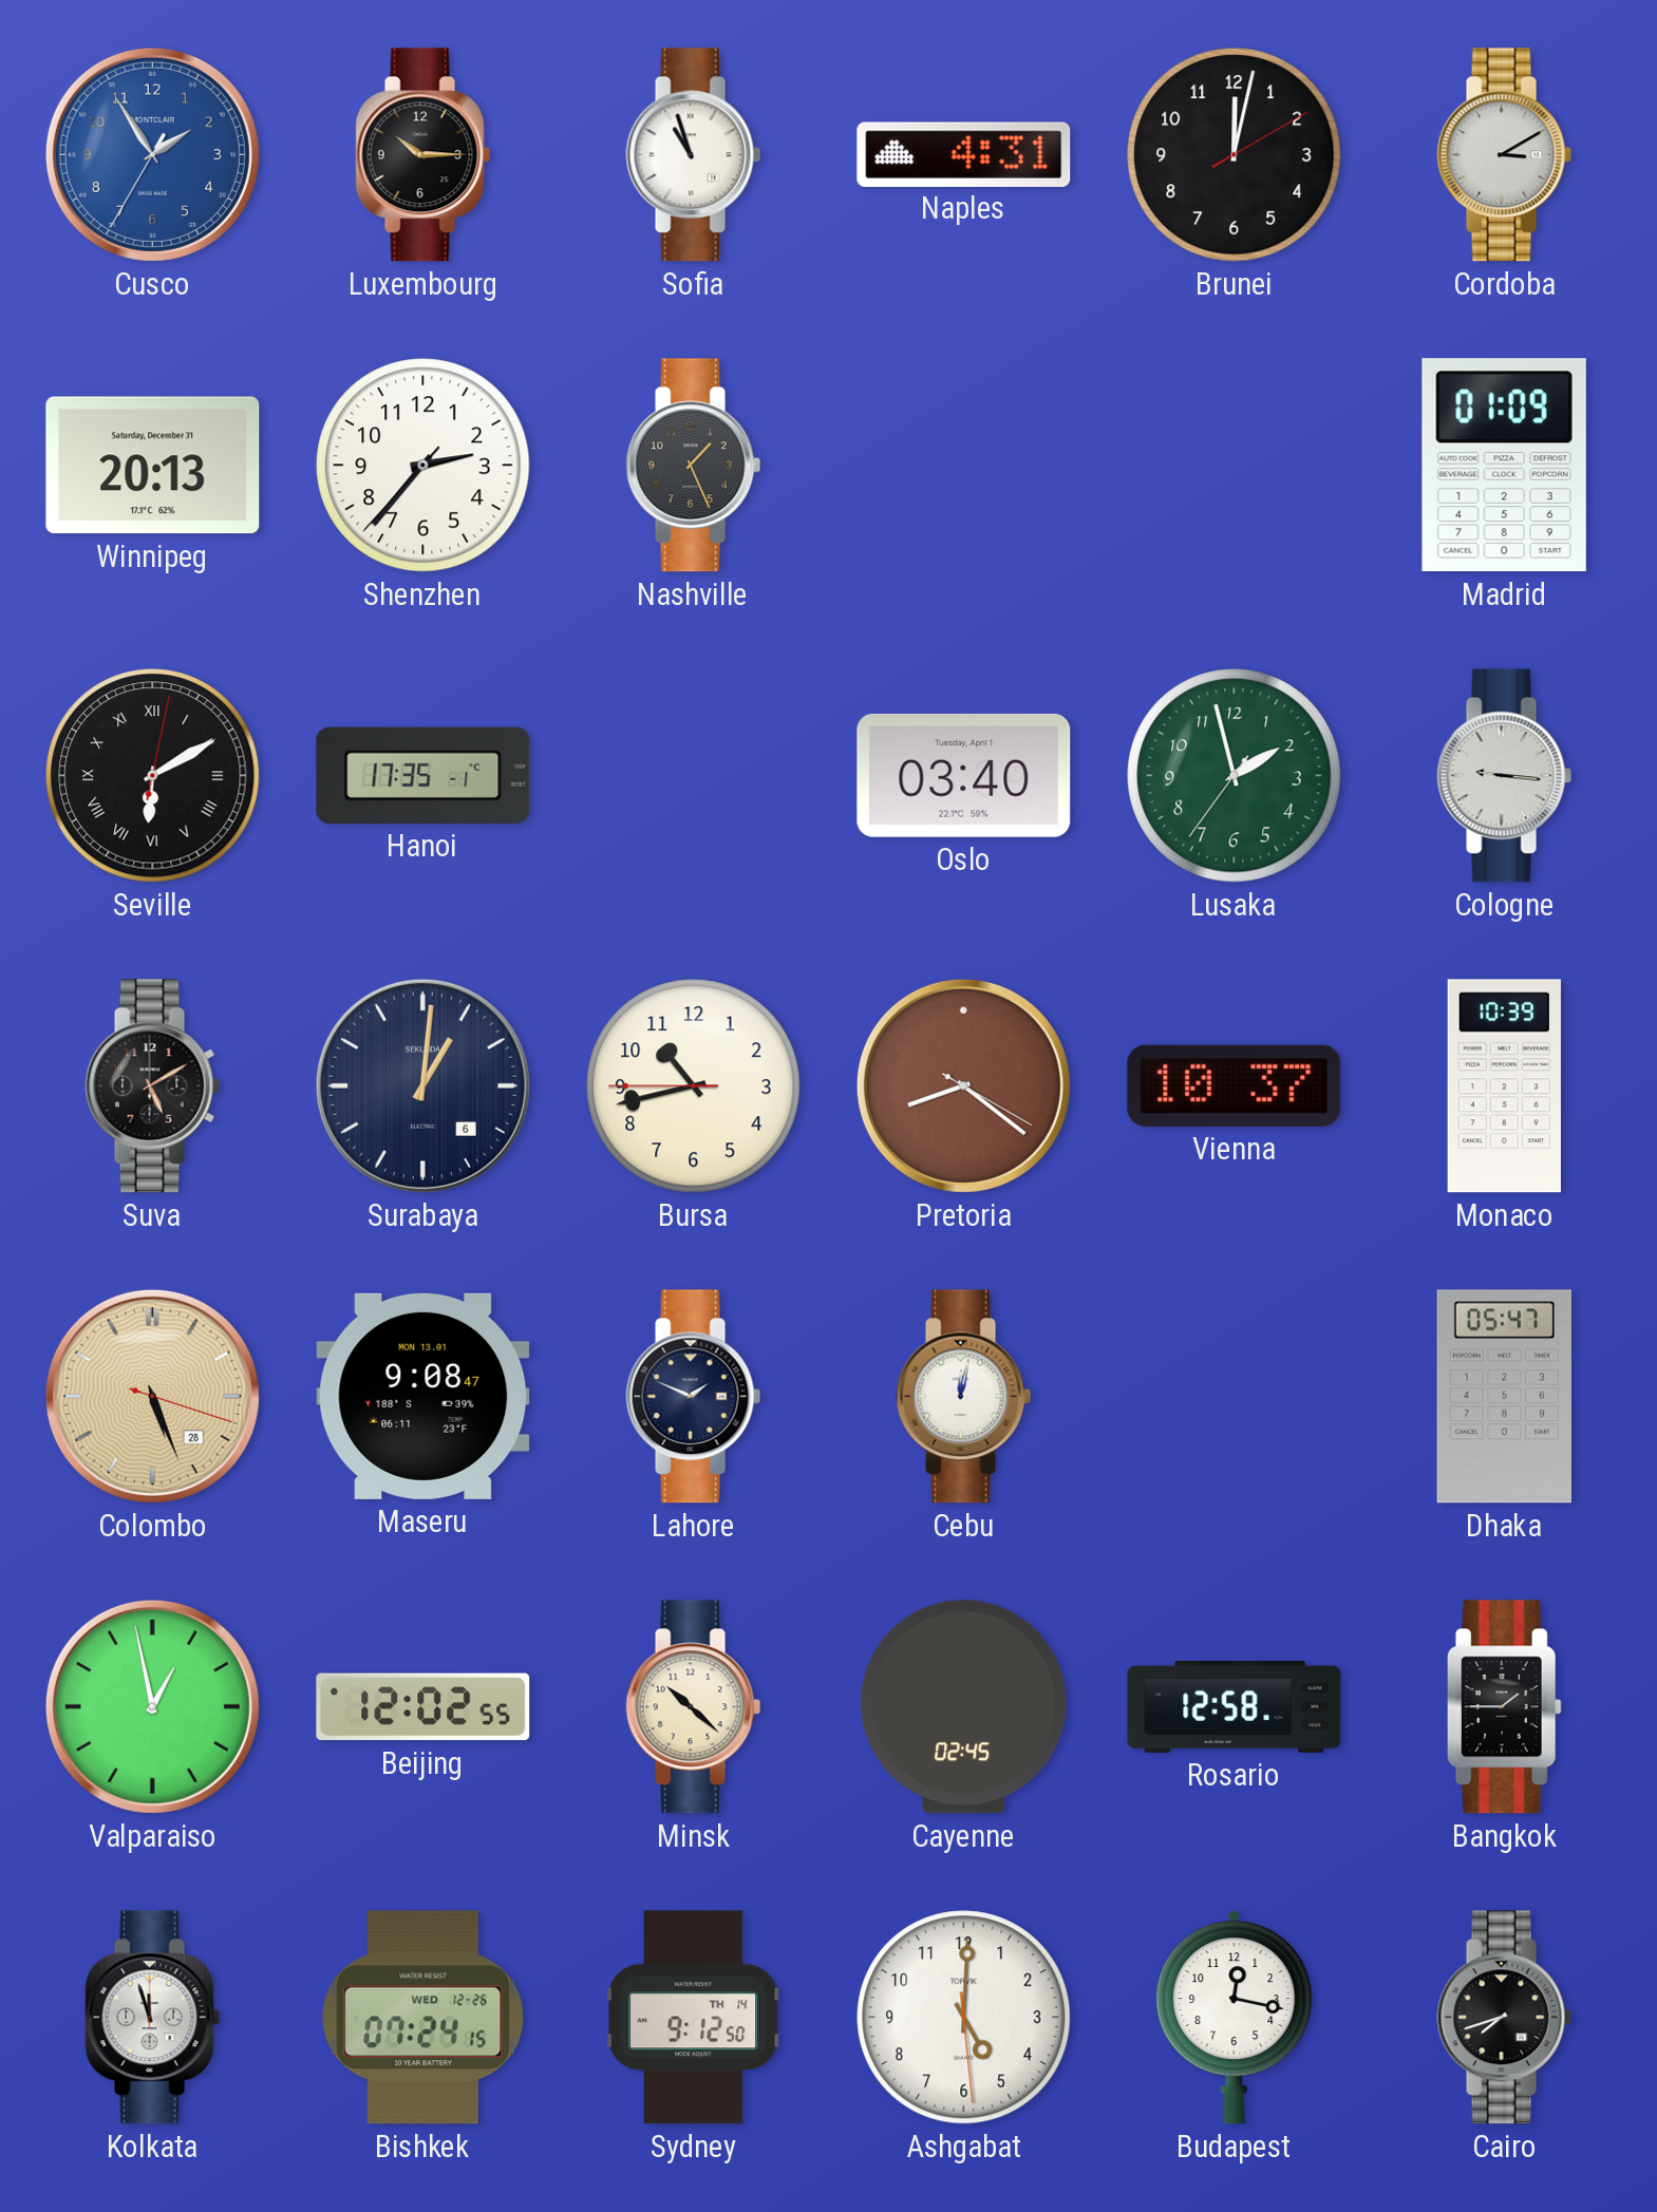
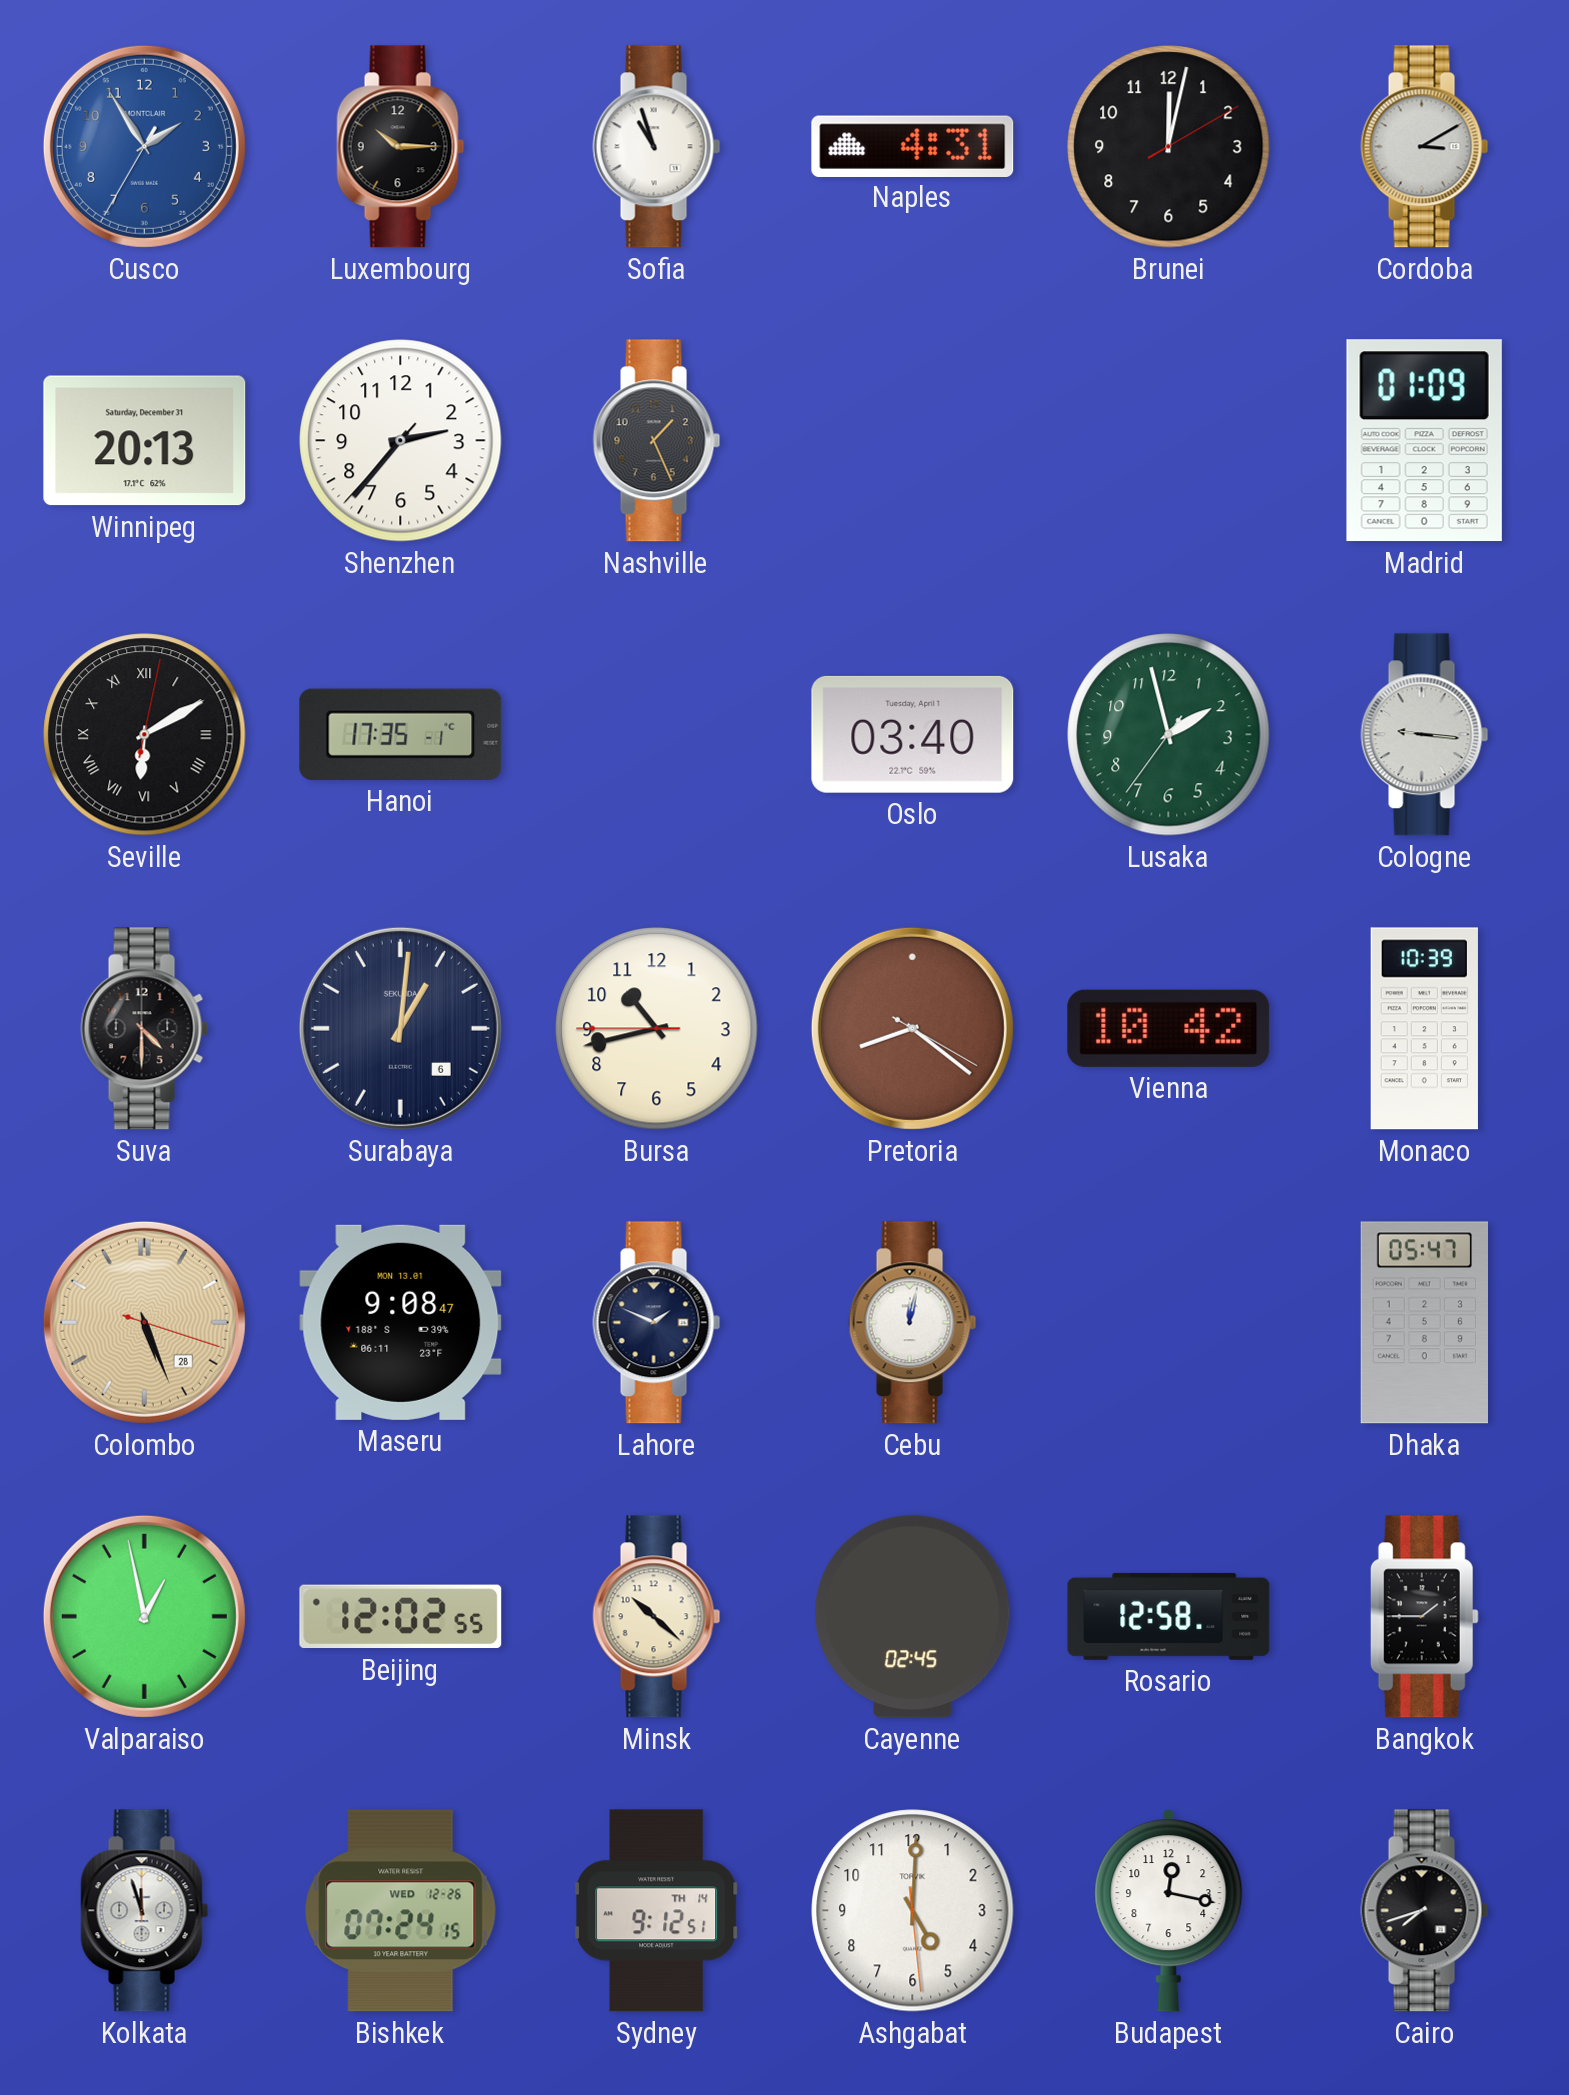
Suva: 5:10 -> 4:30 (145, 1029)
Vienna: 10:37 -> 10:42 (1169, 1028)
Sydney: 9:12:50 -> 9:12:51 (658, 1911)
